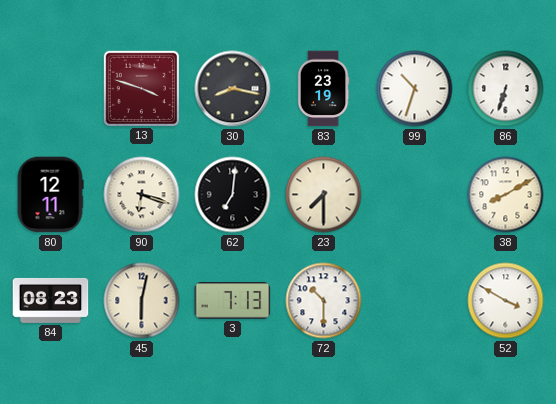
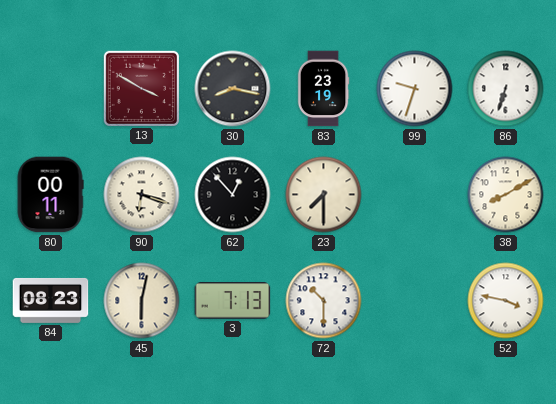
13: 3:48 -> 3:50 (141, 88)
99: 10:33 -> 9:33 (415, 89)
80: 12:11 -> 00:11 (50, 195)
62: 7:01 -> 12:53 (233, 195)
52: 3:50 -> 3:47 (506, 301)
